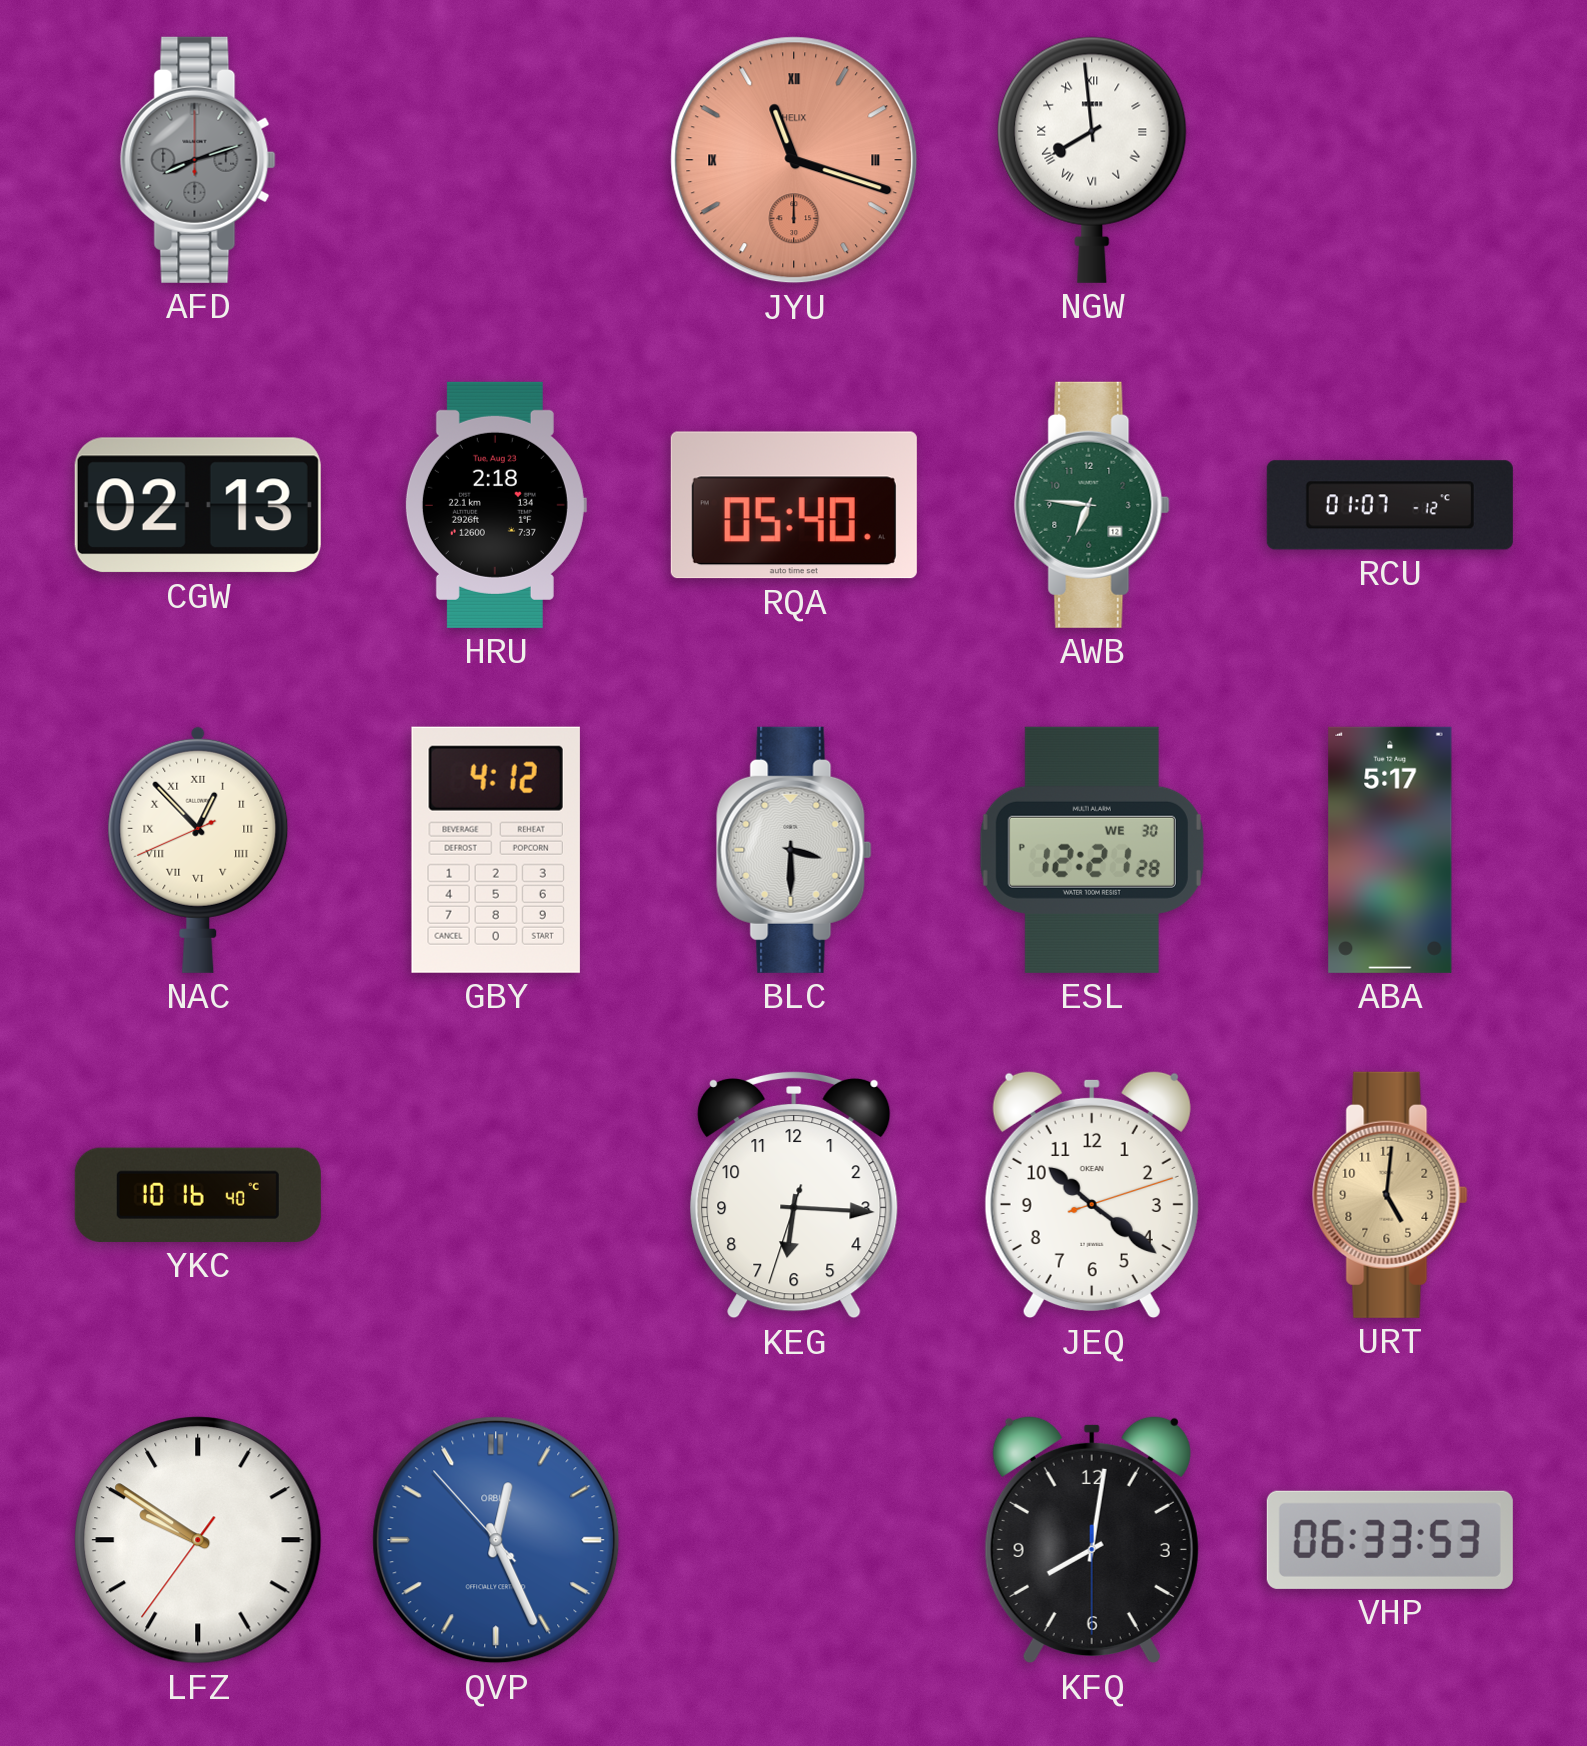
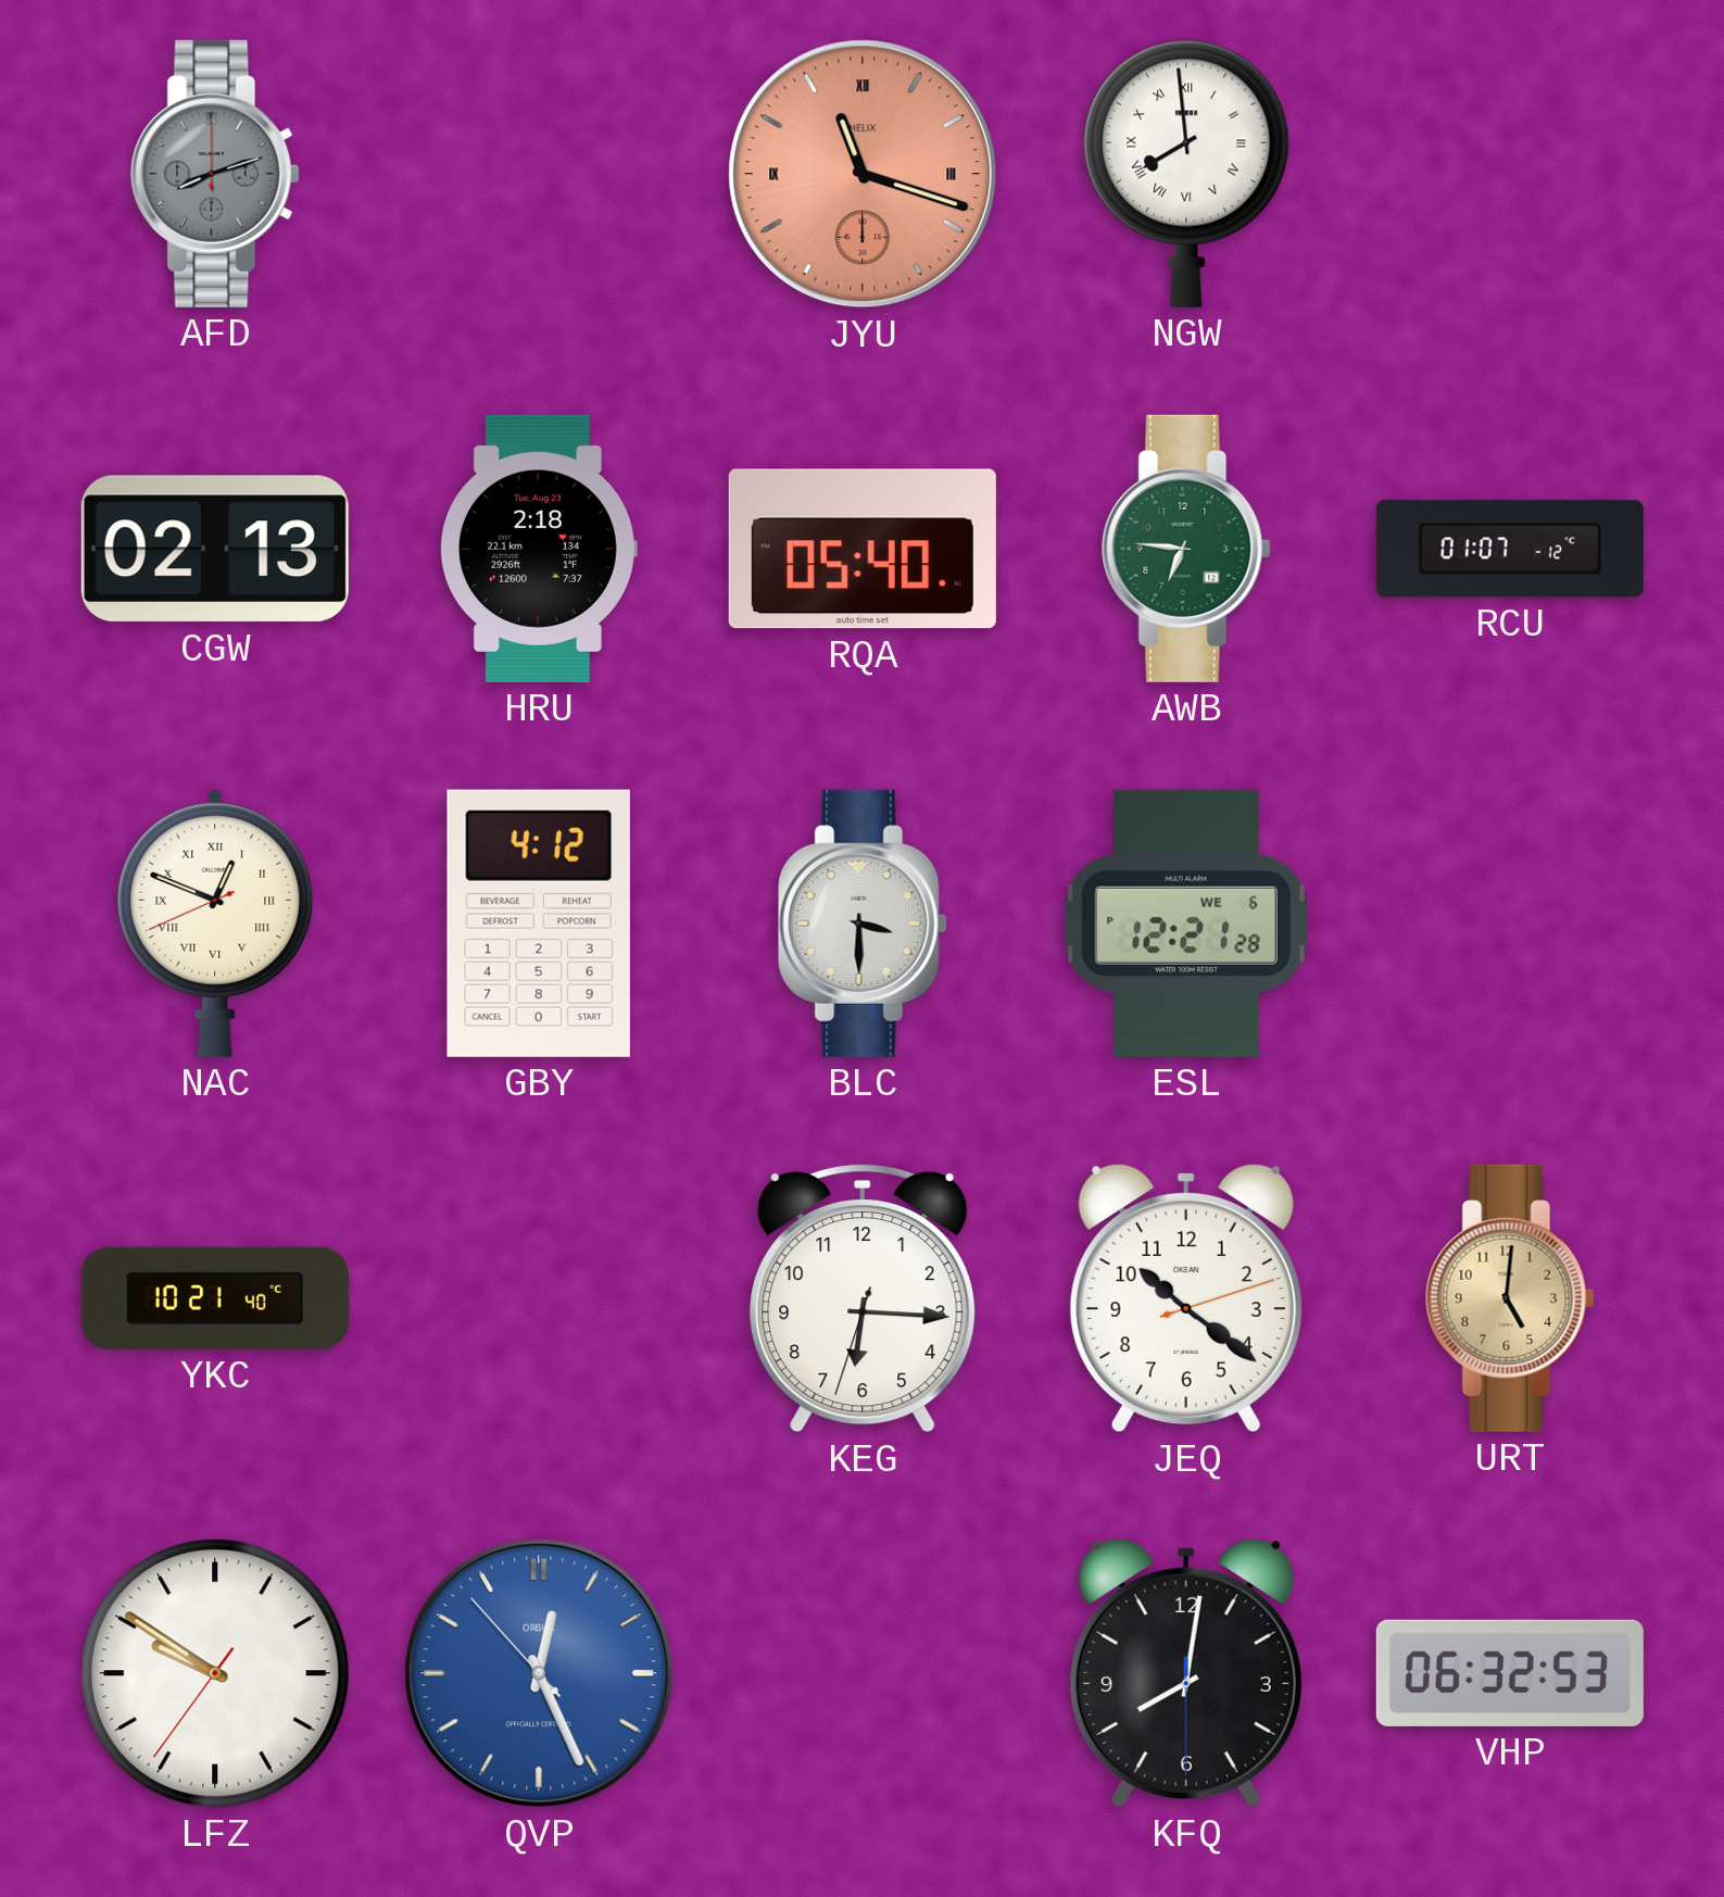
NAC: 12:52 -> 12:48 (215, 922)
ESL date: WE 30 -> WE 6 (1186, 924)
ABA: 5:17 -> none (1390, 850)
YKC: 10:16 -> 10:21 (215, 1298)
VHP: 06:33 -> 06:32 (1510, 1673)
